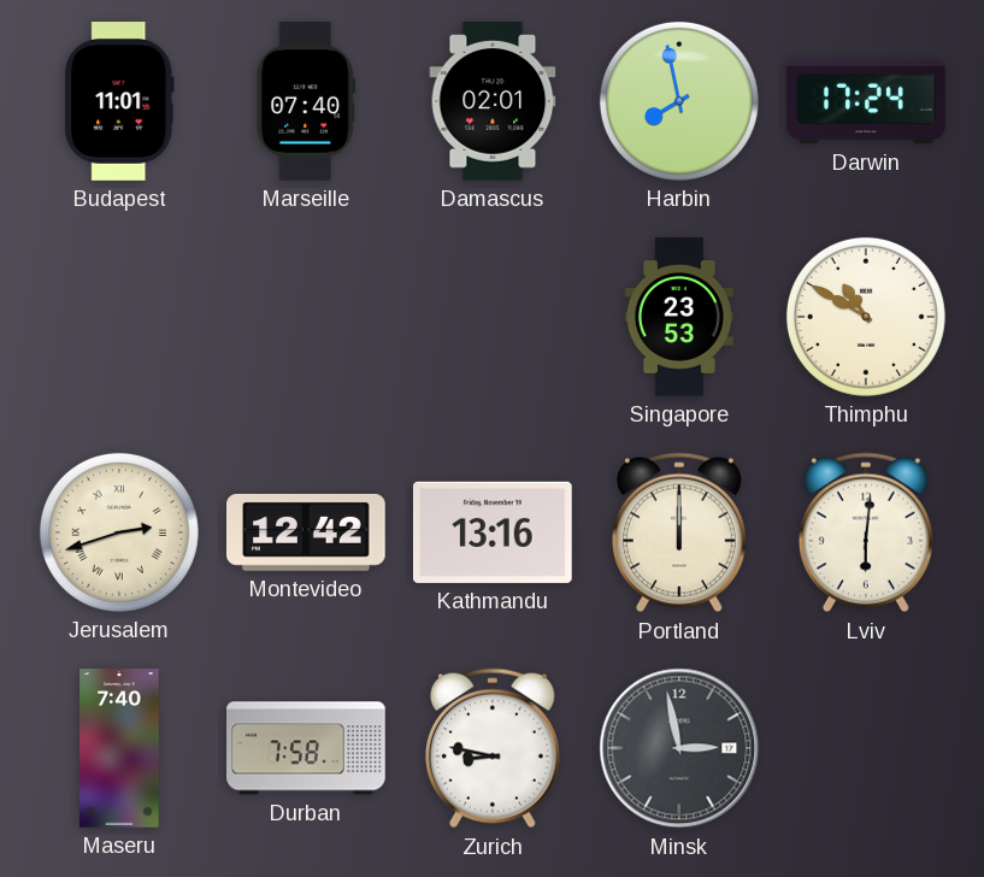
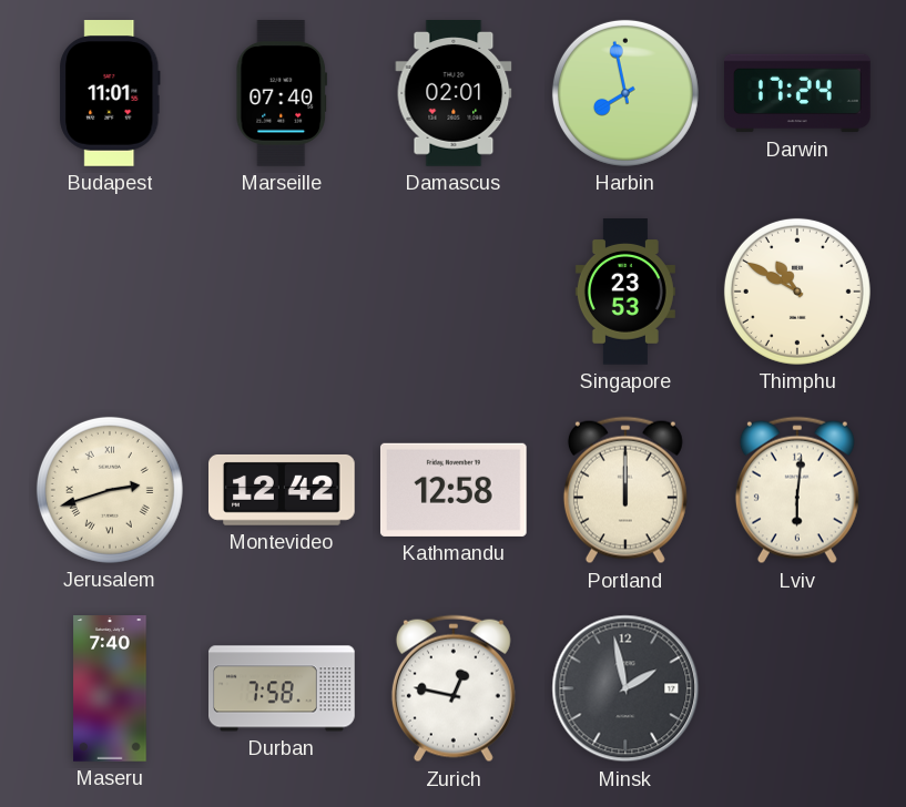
Kathmandu: 13:16 -> 12:58 (454, 490)
Zurich: 8:47 -> 12:47 (454, 688)
Minsk: 2:58 -> 1:58 (625, 688)
